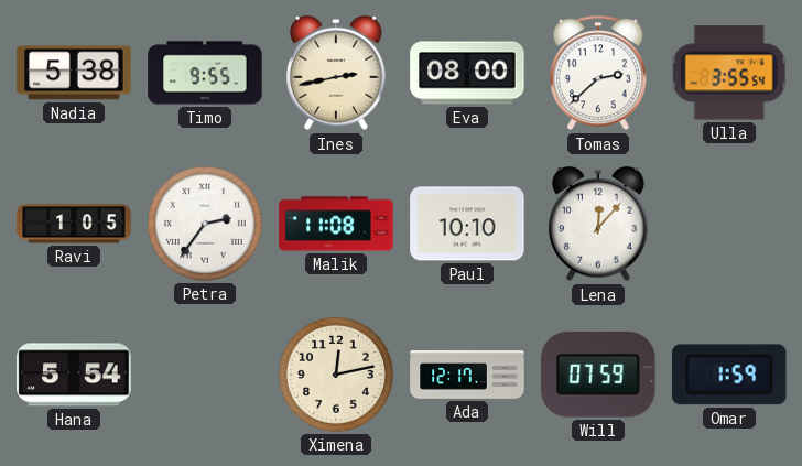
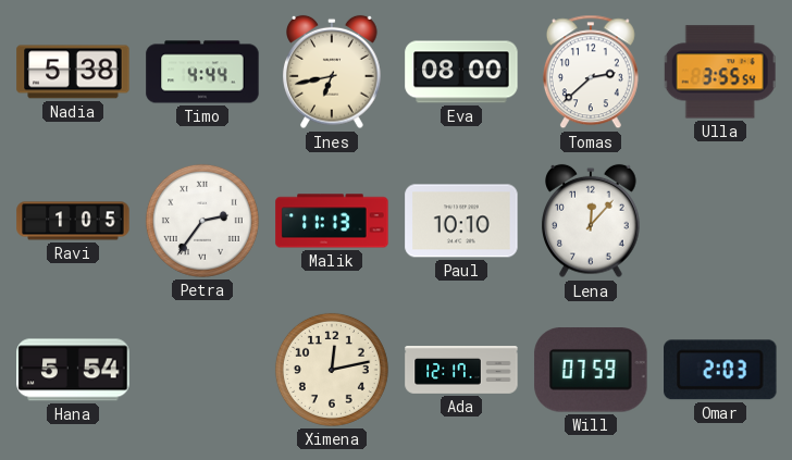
Timo: 9:55 -> 4:44 (202, 72)
Ines: 2:43 -> 6:43 (332, 72)
Malik: 11:08 -> 11:13 (332, 221)
Omar: 1:59 -> 2:03 (720, 370)
